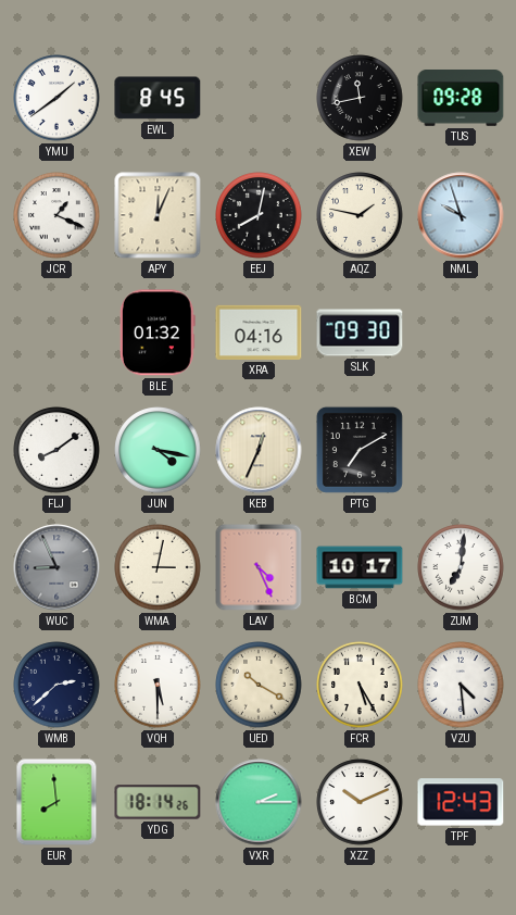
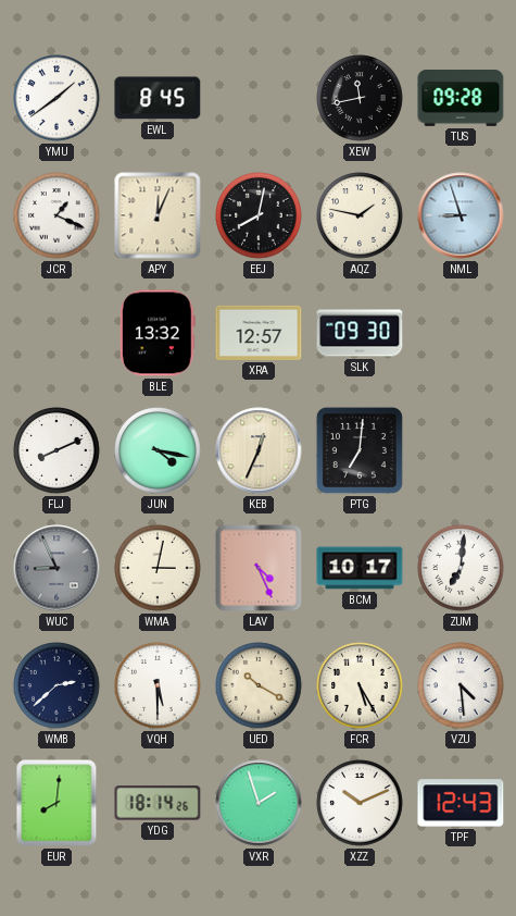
NML: 9:57 -> 8:57 (461, 215)
BLE: 01:32 -> 13:32 (158, 333)
XRA: 04:16 -> 12:57 (259, 333)
FLJ: 8:09 -> 8:11 (56, 450)
PTG: 7:10 -> 7:01 (360, 450)
EUR: 7:59 -> 8:01 (56, 803)
VXR: 2:15 -> 1:57 (259, 803)
